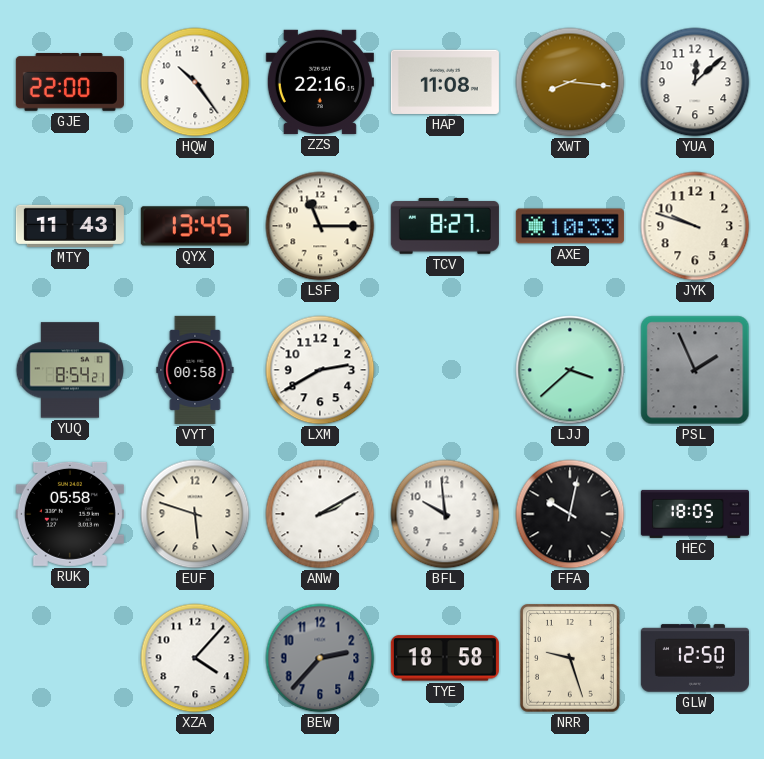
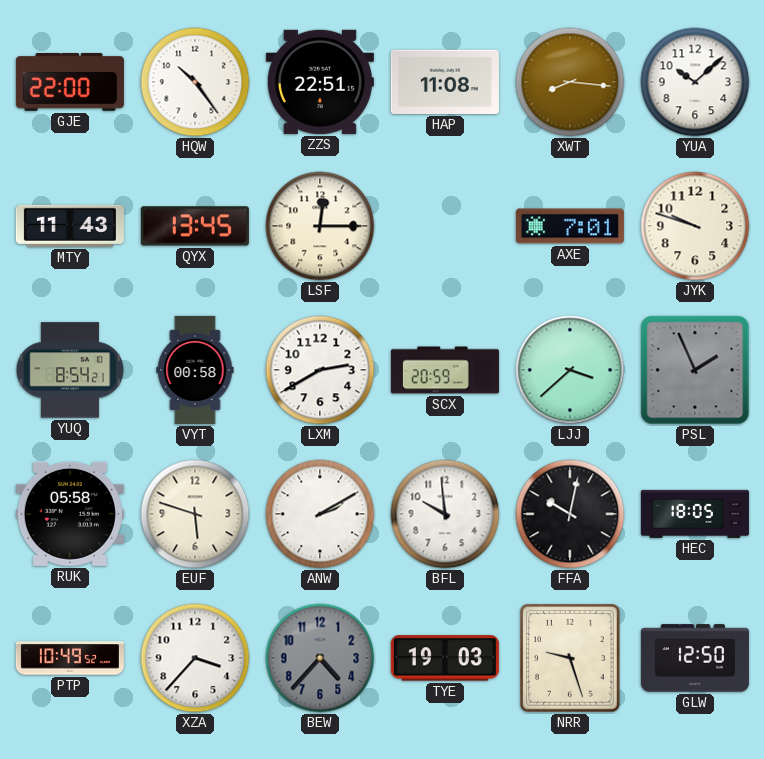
ZZS: 22:16 -> 22:51 (320, 82)
YUA: 12:08 -> 10:08 (695, 82)
LSF: 11:15 -> 12:15 (320, 226)
TCV: 8:27 -> none (445, 227)
AXE: 10:33 -> 7:01 (570, 226)
SCX: none -> 20:59 (445, 370)
PTP: none -> 10:49 (70, 658)
XZA: 4:07 -> 3:37 (195, 658)
BEW: 2:37 -> 4:37 (320, 658)
TYE: 18:58 -> 19:03 (445, 658)
